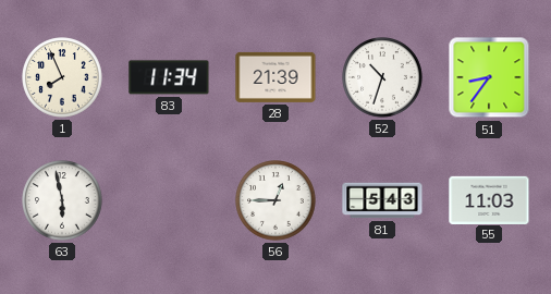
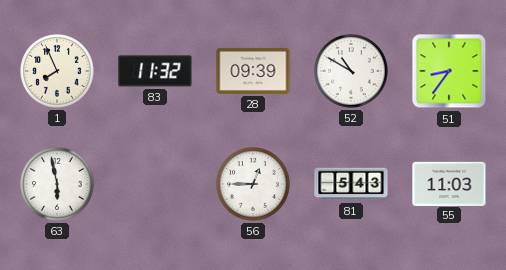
83: 11:34 -> 11:32 (155, 71)
28: 21:39 -> 09:39 (253, 71)
52: 10:33 -> 10:50 (351, 71)
